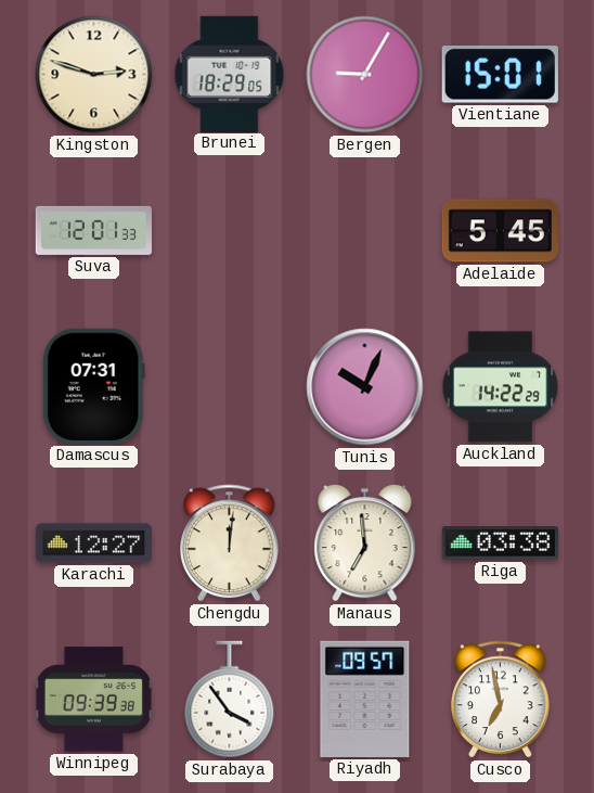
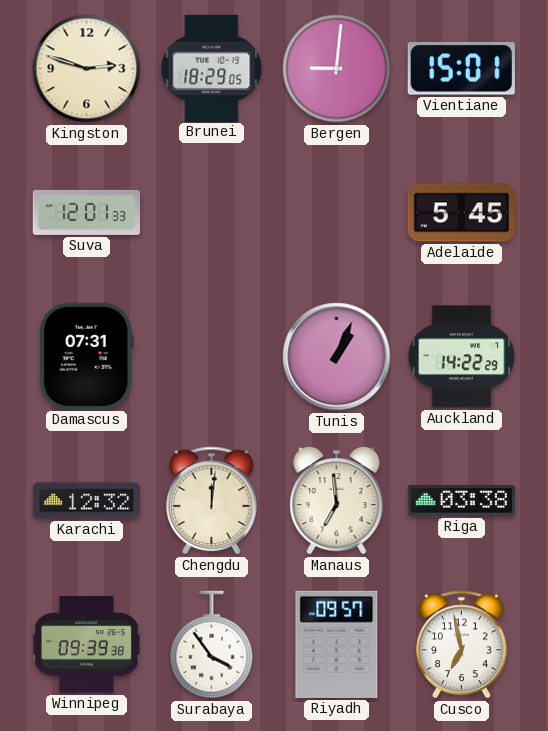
Bergen: 9:05 -> 9:01 (337, 69)
Tunis: 10:04 -> 1:04 (337, 357)
Karachi: 12:27 -> 12:32 (86, 501)
